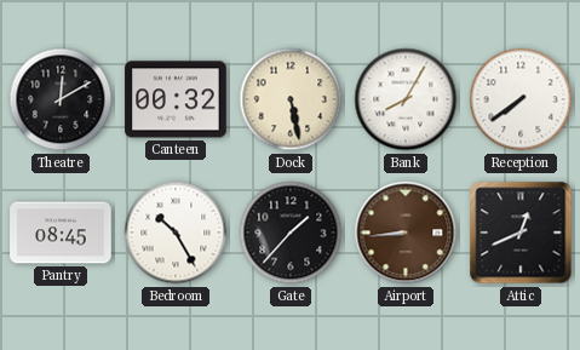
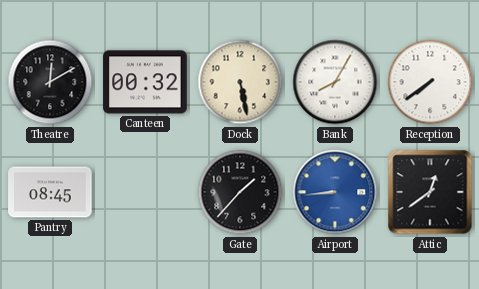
Bedroom: 10:25 -> none (176, 233)
Airport dial: brown -> blue (335, 192)
Attic: 12:41 -> 12:39 (430, 192)
